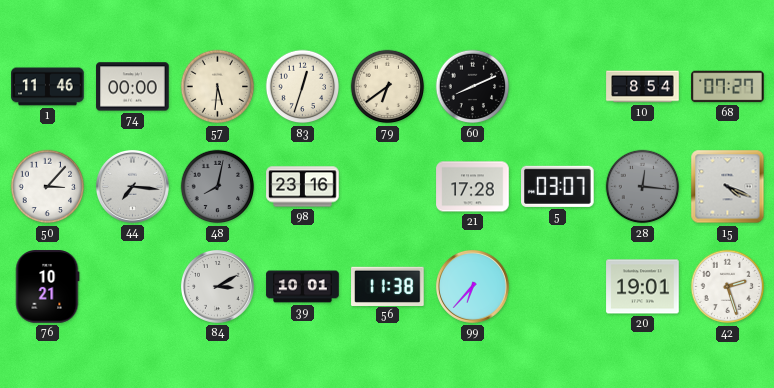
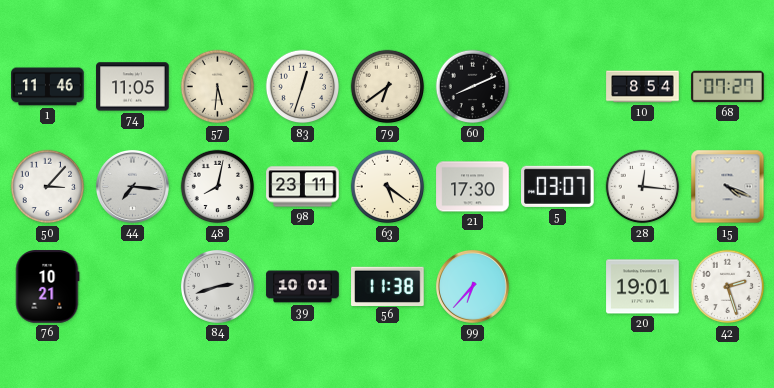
74: 00:00 -> 11:05 (133, 87)
48 dial: grey -> white (218, 187)
98: 23:16 -> 23:11 (303, 187)
63: none -> 5:21 (388, 187)
21: 17:28 -> 17:30 (473, 187)
28 dial: grey -> white (643, 187)
84: 3:10 -> 2:42 (217, 286)
